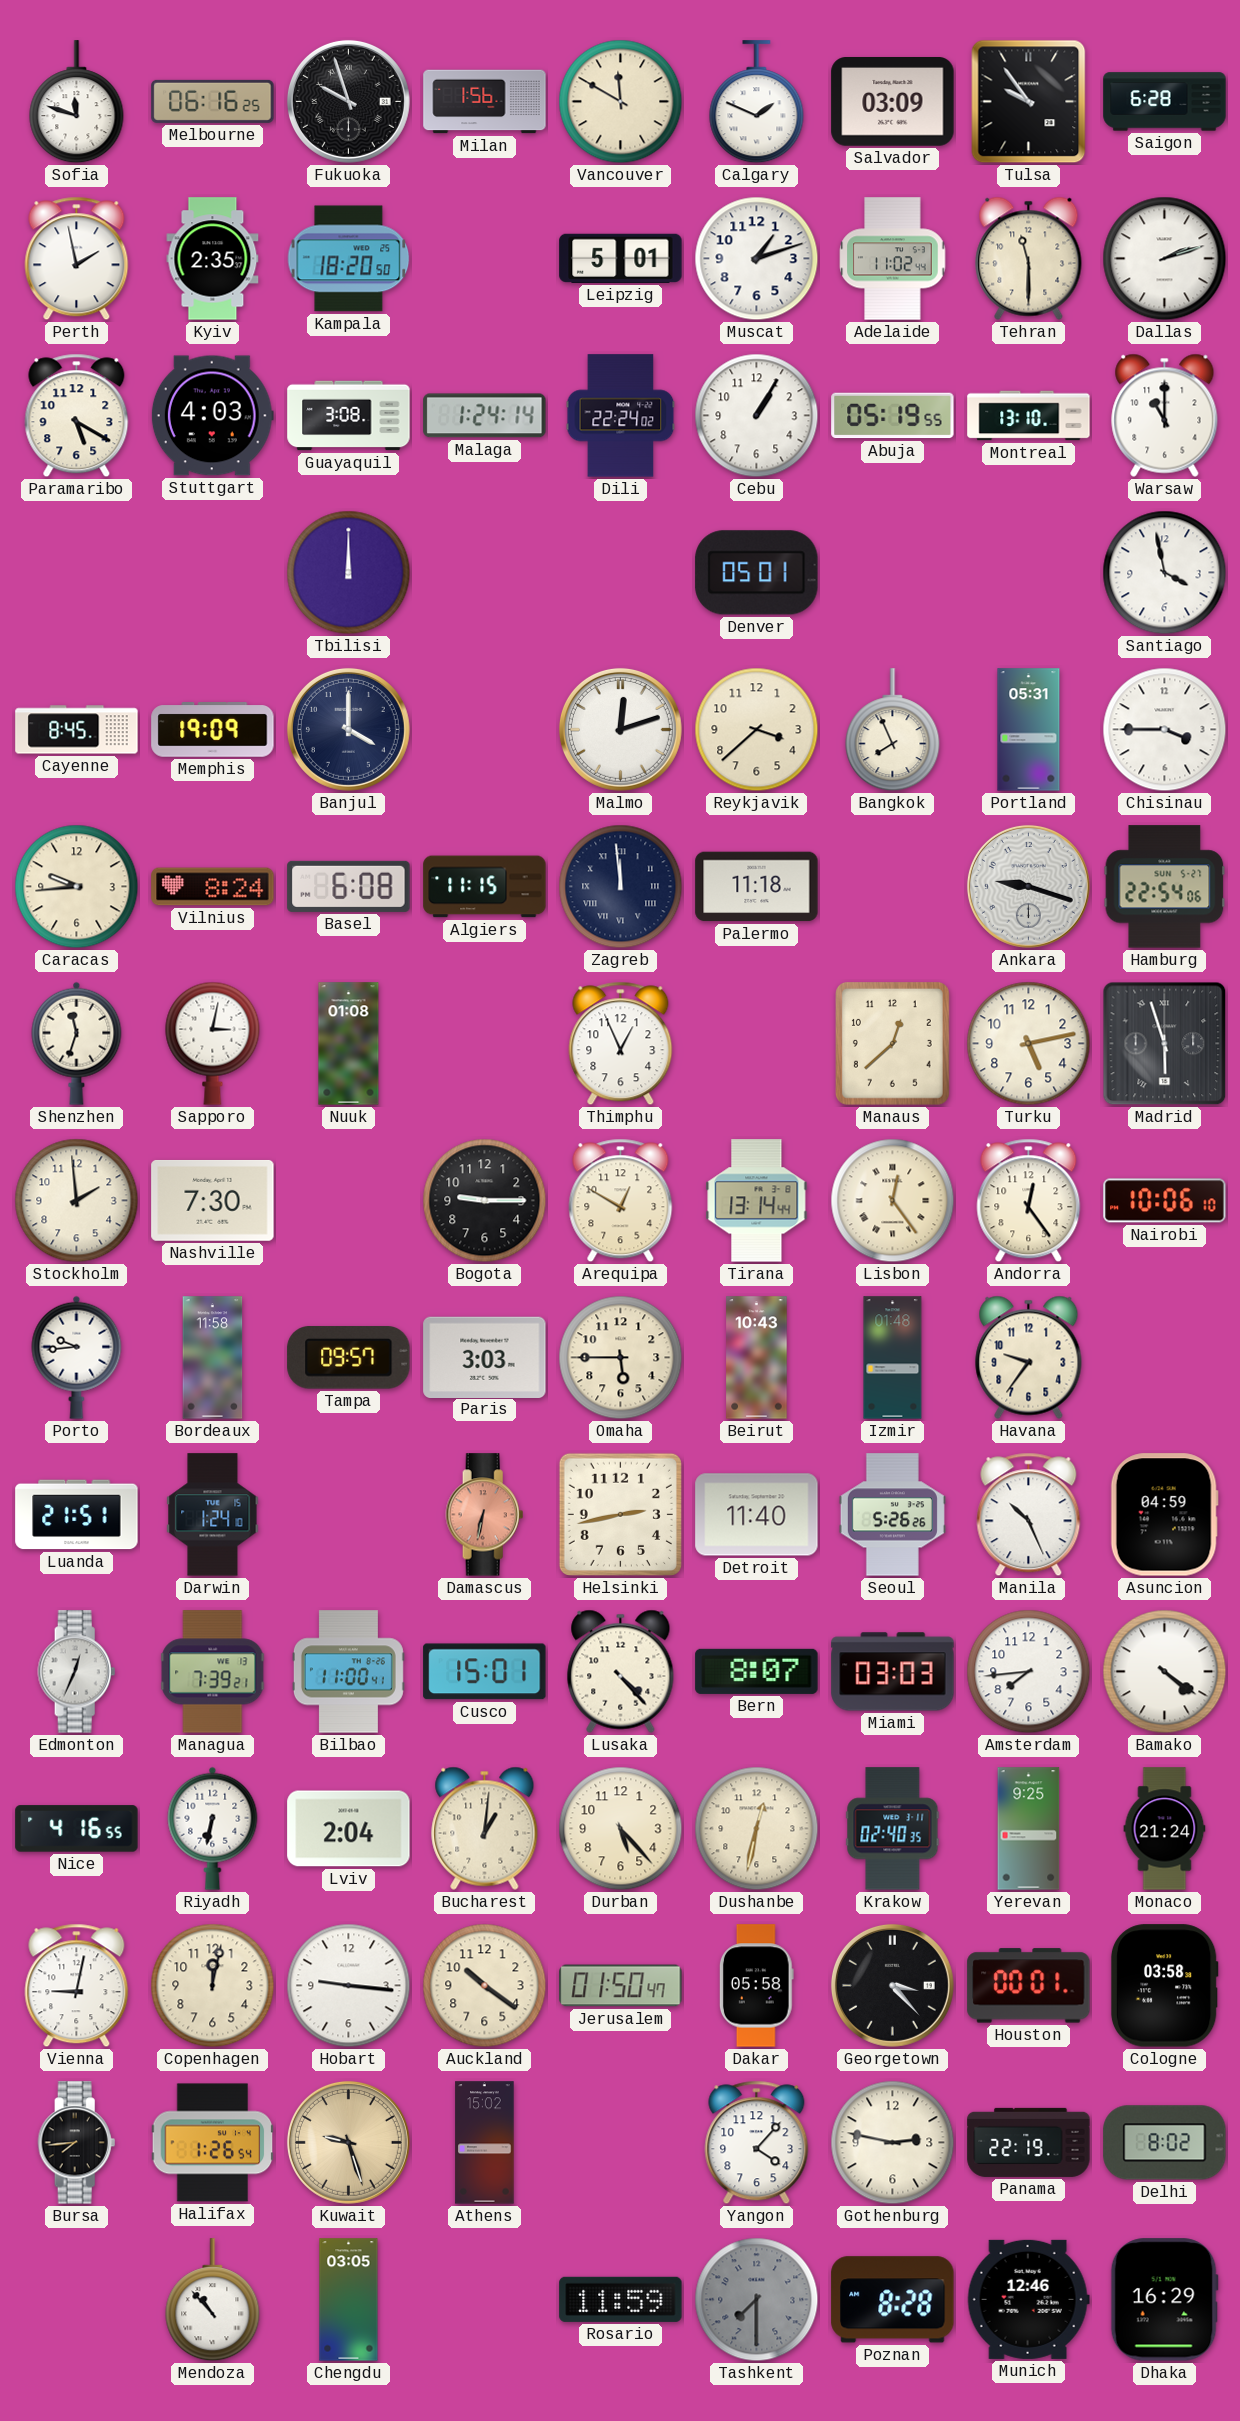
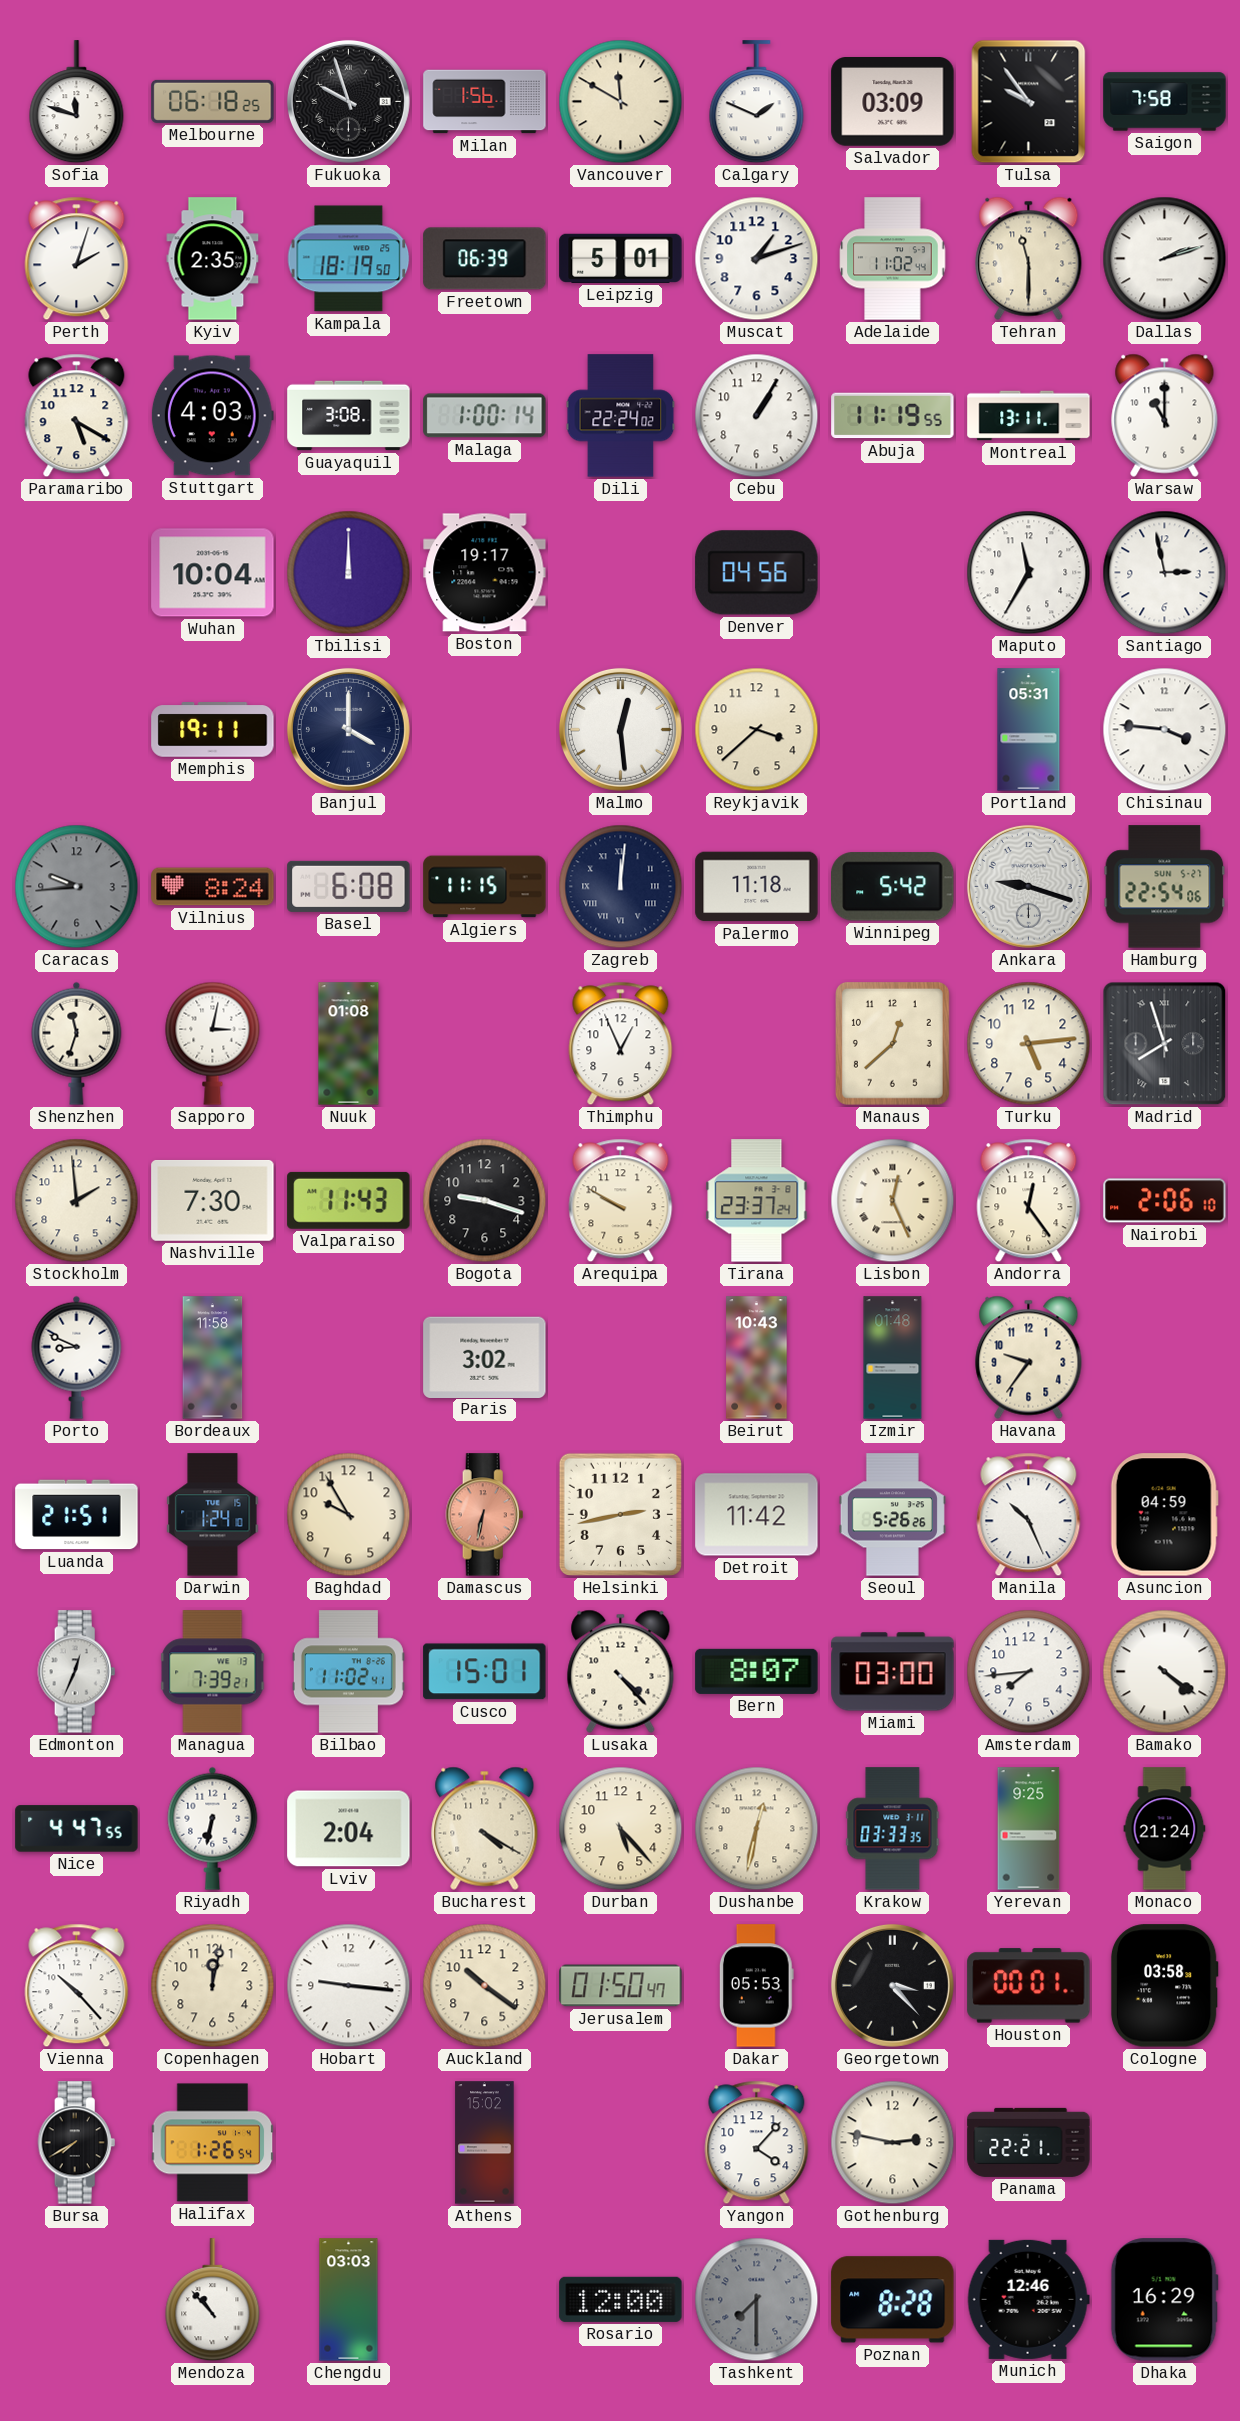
Melbourne: 06:16 -> 06:18 (213, 101)
Saigon: 6:28 -> 7:58 (1165, 102)
Perth: 1:58 -> 2:03 (77, 259)
Kampala: 18:20 -> 18:19 (349, 259)
Freetown: none -> 06:39 (485, 259)
Malaga: 1:24 -> 1:00 (485, 416)
Abuja: 05:19 -> 11:19 (893, 416)
Montreal: 13:10 -> 13:11 (1029, 416)
Wuhan: none -> 10:04 (213, 573)
Boston: none -> 19:17 (485, 573)
Denver: 05:01 -> 04:56 (757, 573)
Maputo: none -> 11:35 (1029, 573)
Santiago: 3:58 -> 2:58 (1165, 573)
Cayenne: 8:45 -> none (77, 730)
Memphis: 19:09 -> 19:11 (213, 730)
Malmo: 12:12 -> 12:29 (620, 729)
Bangkok: 7:56 -> none (893, 730)
Chisinau: 3:45 -> 3:46 (1165, 730)
Caracas dial: cream -> grey (77, 887)
Zagreb: 11:59 -> 12:01 (621, 887)
Winnipeg: none -> 5:42 (893, 887)
Turku: 5:13 -> 5:14 (1029, 1044)
Madrid: 5:57 -> 7:57 (1165, 1044)
Valparaiso: none -> 11:43 (349, 1200)
Bogota: 9:15 -> 9:18 (485, 1201)
Arequipa: 12:50 -> 9:50 (621, 1201)
Tirana: 13:14 -> 23:37 (757, 1201)
Lisbon: 12:24 -> 12:26 (893, 1201)
Nairobi: 10:06 -> 2:06 (1165, 1201)
Porto: 9:44 -> 8:49 (77, 1357)
Tampa: 09:57 -> none (349, 1358)
Paris: 3:03 -> 3:02 (485, 1357)
Omaha: 5:45 -> none (621, 1358)
Baghdad: none -> 9:55 (349, 1515)
Detroit: 11:40 -> 11:42 (757, 1515)
Bilbao: 11:00 -> 11:02 (348, 1672)
Miami: 03:03 -> 03:00 (893, 1672)
Nice: 4:16 -> 4:47 (77, 1829)
Bucharest: 1:01 -> 4:20 (485, 1828)
Krakow: 02:40 -> 03:33 (893, 1829)
Vienna: 9:02 -> 10:23 (77, 1986)
Dakar: 05:58 -> 05:53 (756, 1986)
Bursa: 7:44 -> 7:40 (77, 2143)
Kuwait: 9:27 -> none (348, 2142)
Panama: 22:19 -> 22:21 (1029, 2142)
Delhi: 8:02 -> none (1165, 2143)
Chengdu: 03:05 -> 03:03 (349, 2300)
Rosario: 11:59 -> 12:00 (621, 2299)
